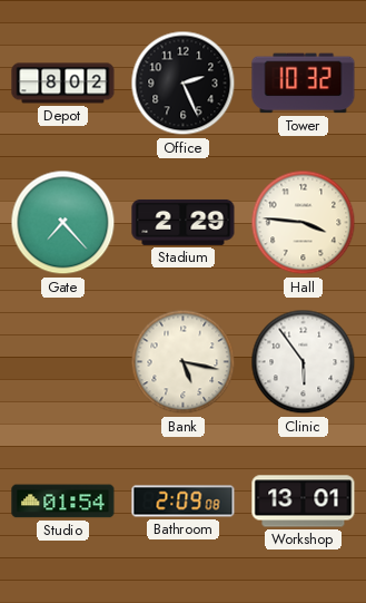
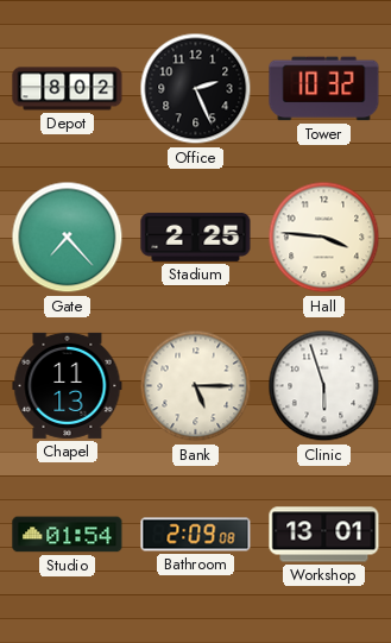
Stadium: 2:29 -> 2:25 (196, 237)
Chapel: none -> 11:13 (68, 385)
Bank: 5:17 -> 5:15 (196, 386)
Clinic: 5:54 -> 5:57 (324, 386)
